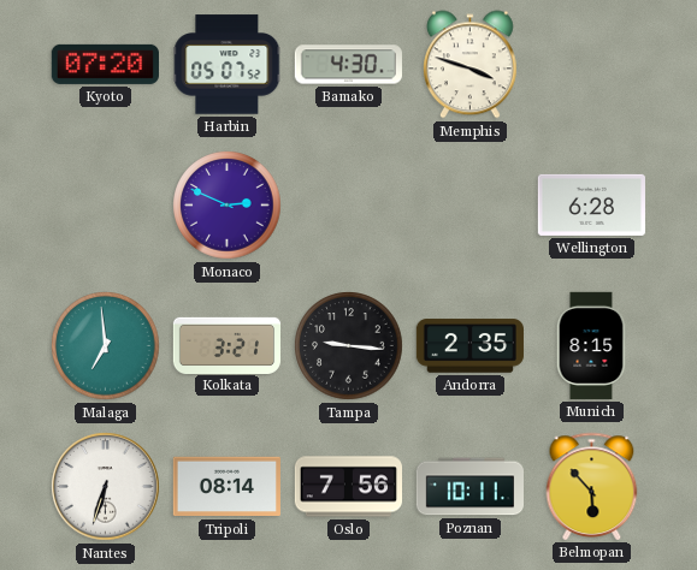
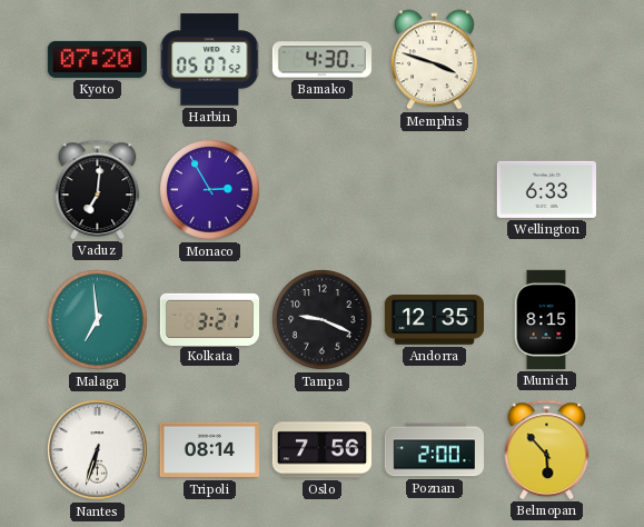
Vaduz: none -> 7:01 (98, 189)
Monaco: 2:49 -> 2:55 (210, 190)
Wellington: 6:28 -> 6:33 (546, 189)
Tampa: 9:16 -> 9:19 (323, 320)
Andorra: 2:35 -> 12:35 (434, 320)
Poznan: 10:11 -> 2:00 (434, 450)
